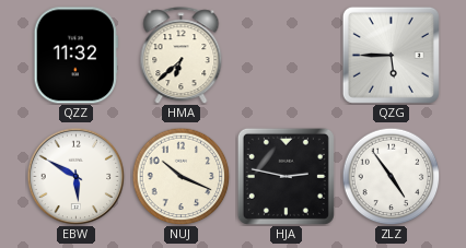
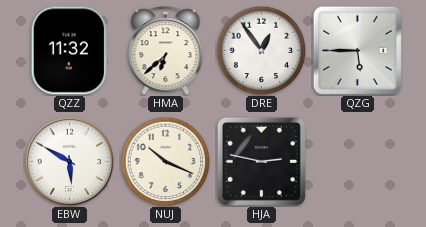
DRE: none -> 12:54 (261, 50)
ZLZ: 4:54 -> none (391, 176)
